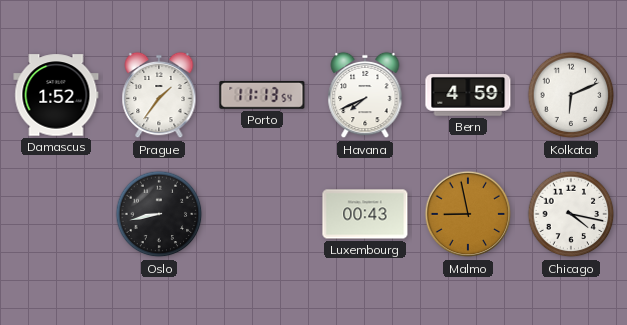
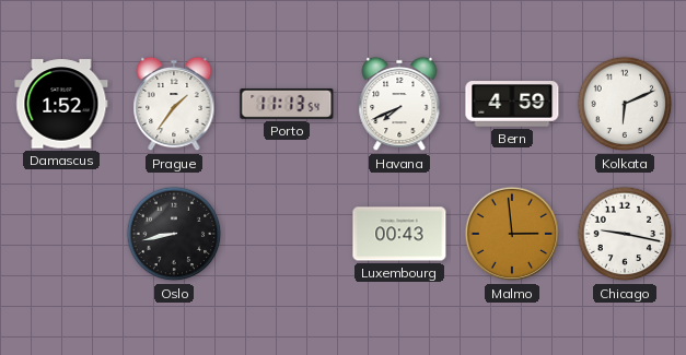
Malmo: 8:58 -> 2:59 (512, 234)
Chicago: 4:17 -> 9:17 (625, 234)
